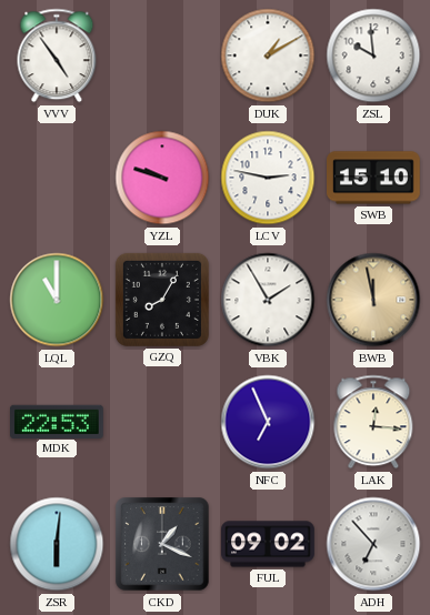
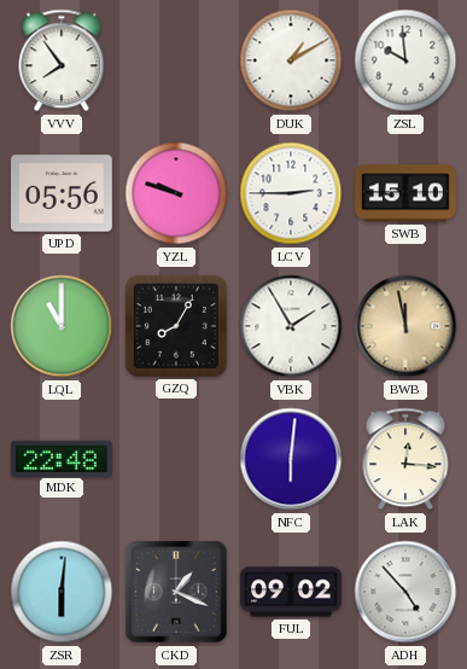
VVV: 4:54 -> 7:54 (62, 60)
UPD: none -> 05:56 (63, 193)
LCV: 2:47 -> 2:45 (291, 193)
MDK: 22:53 -> 22:48 (63, 458)
NFC: 6:56 -> 6:01 (291, 459)
ADH: 6:53 -> 4:53 (405, 592)
